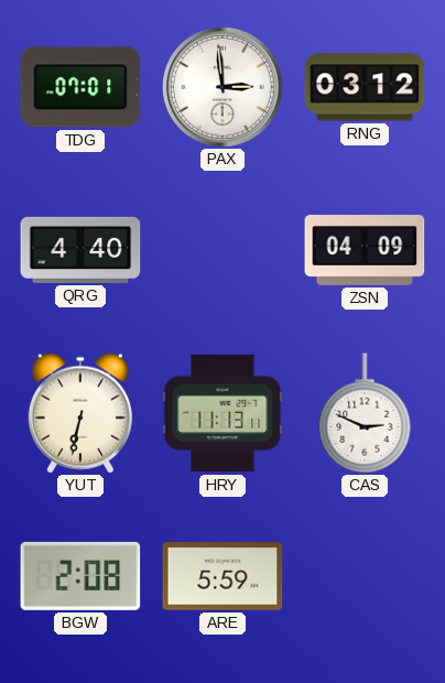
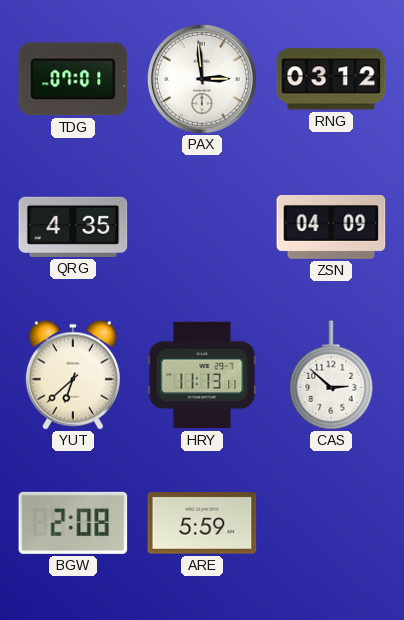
QRG: 4:40 -> 4:35 (73, 227)
YUT: 6:32 -> 6:38 (73, 375)
CAS: 2:49 -> 2:52 (331, 375)
